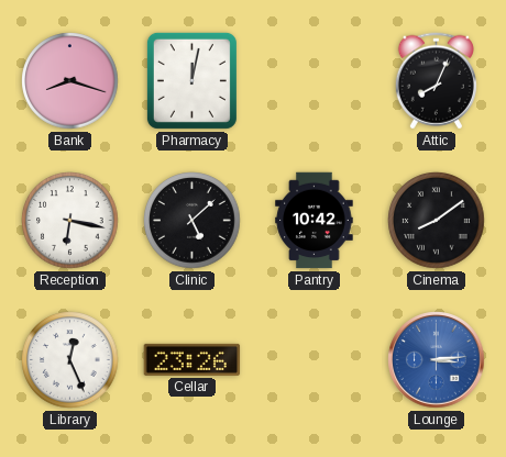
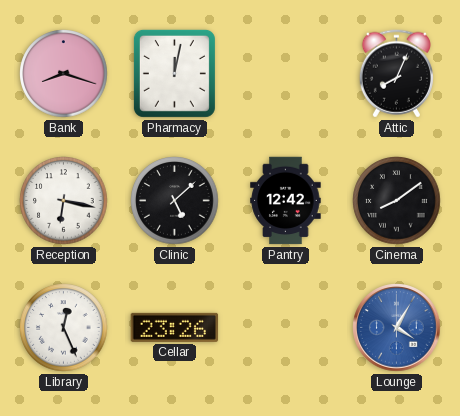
Pantry: 10:42 -> 12:42 (286, 201)
Lounge: 3:14 -> 4:05 (397, 328)
